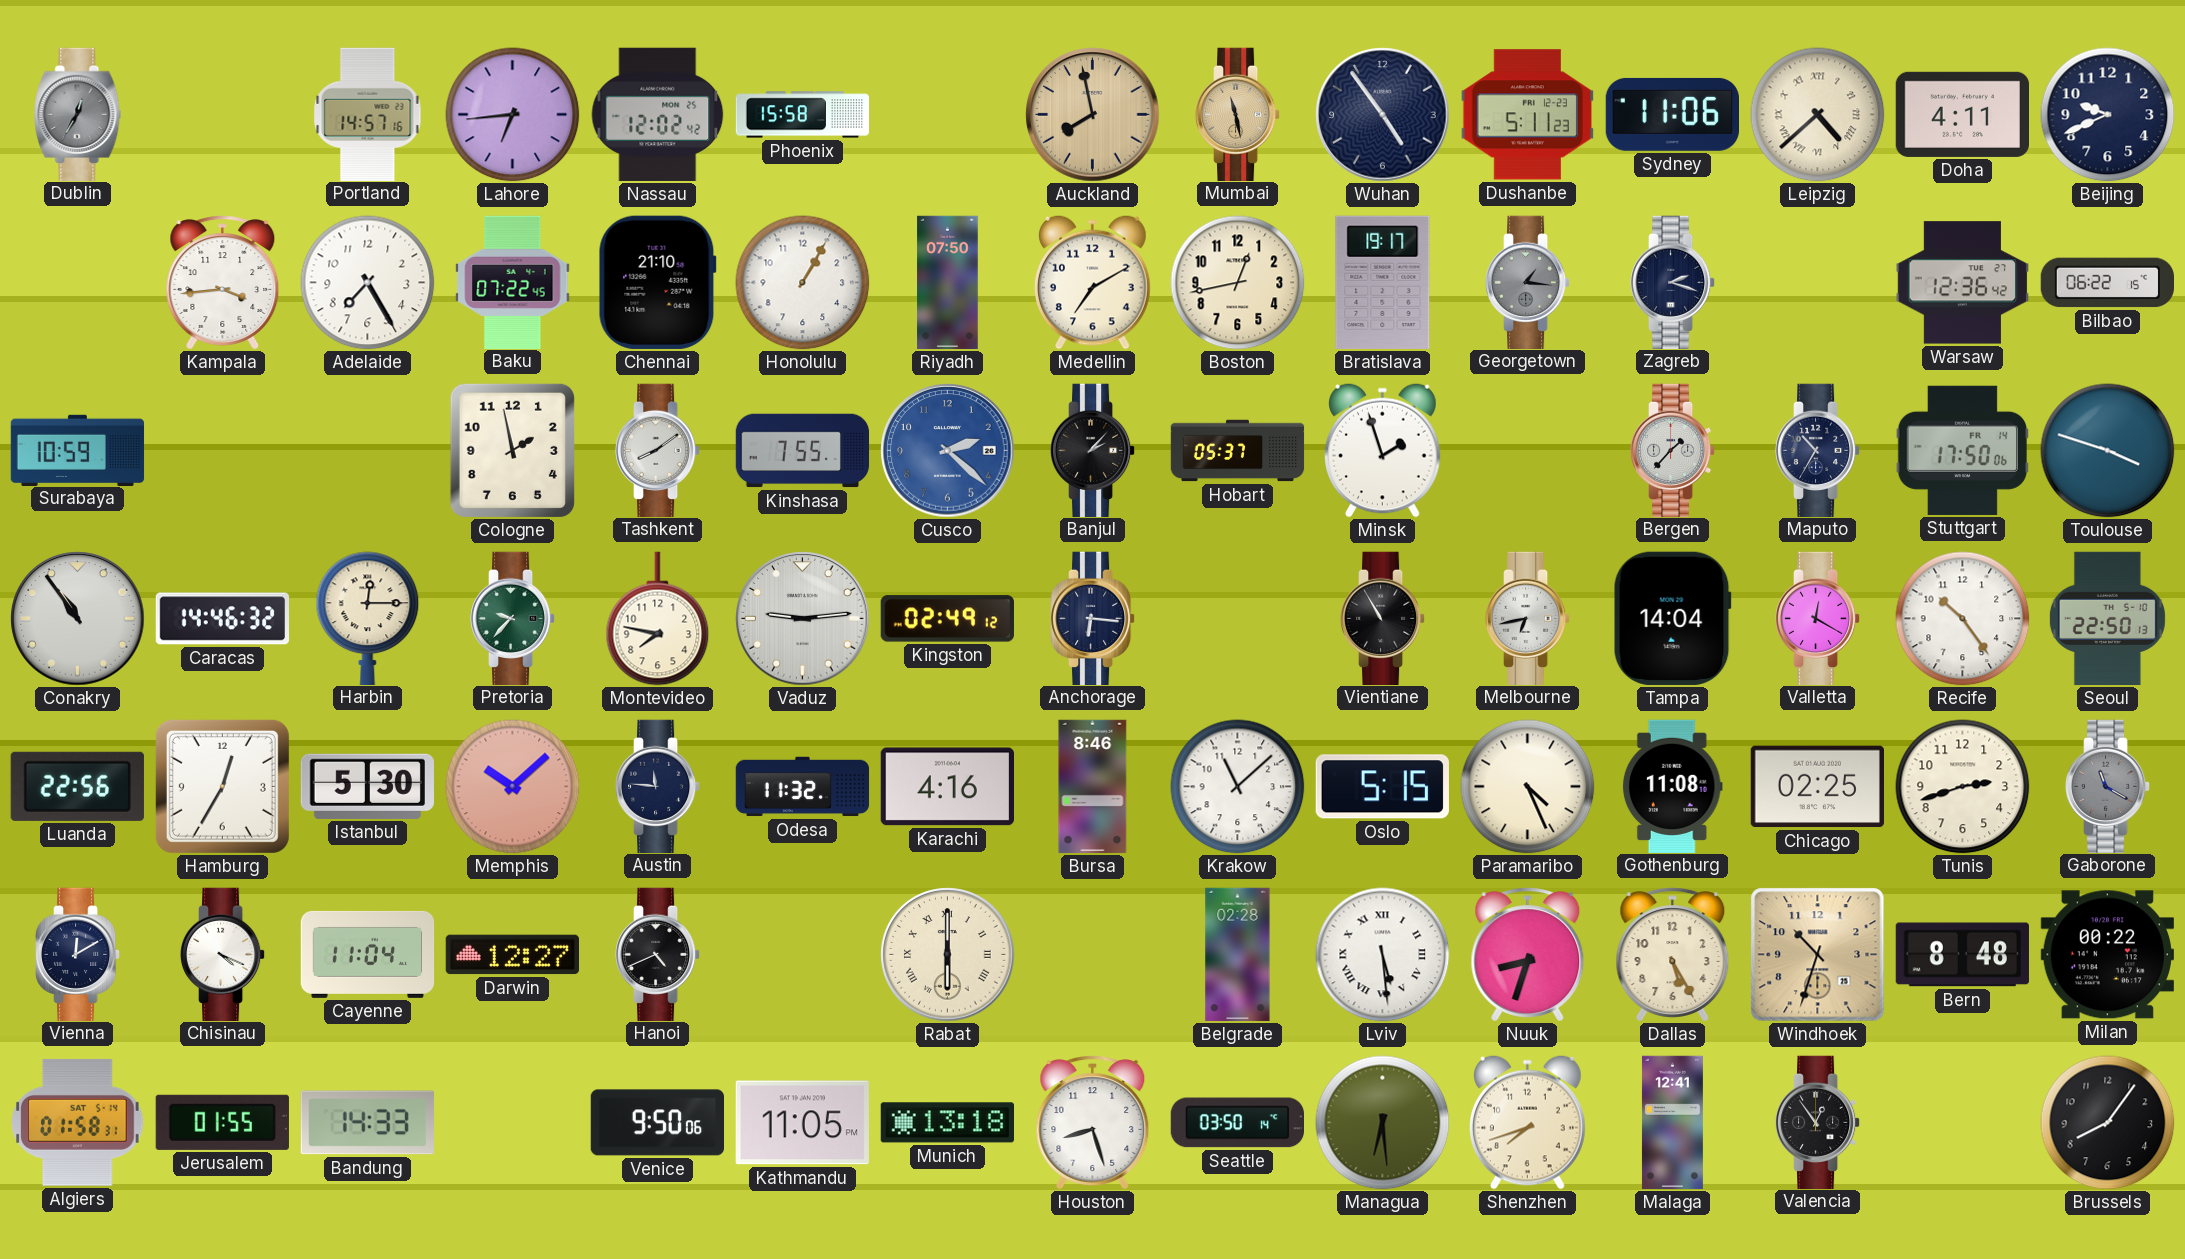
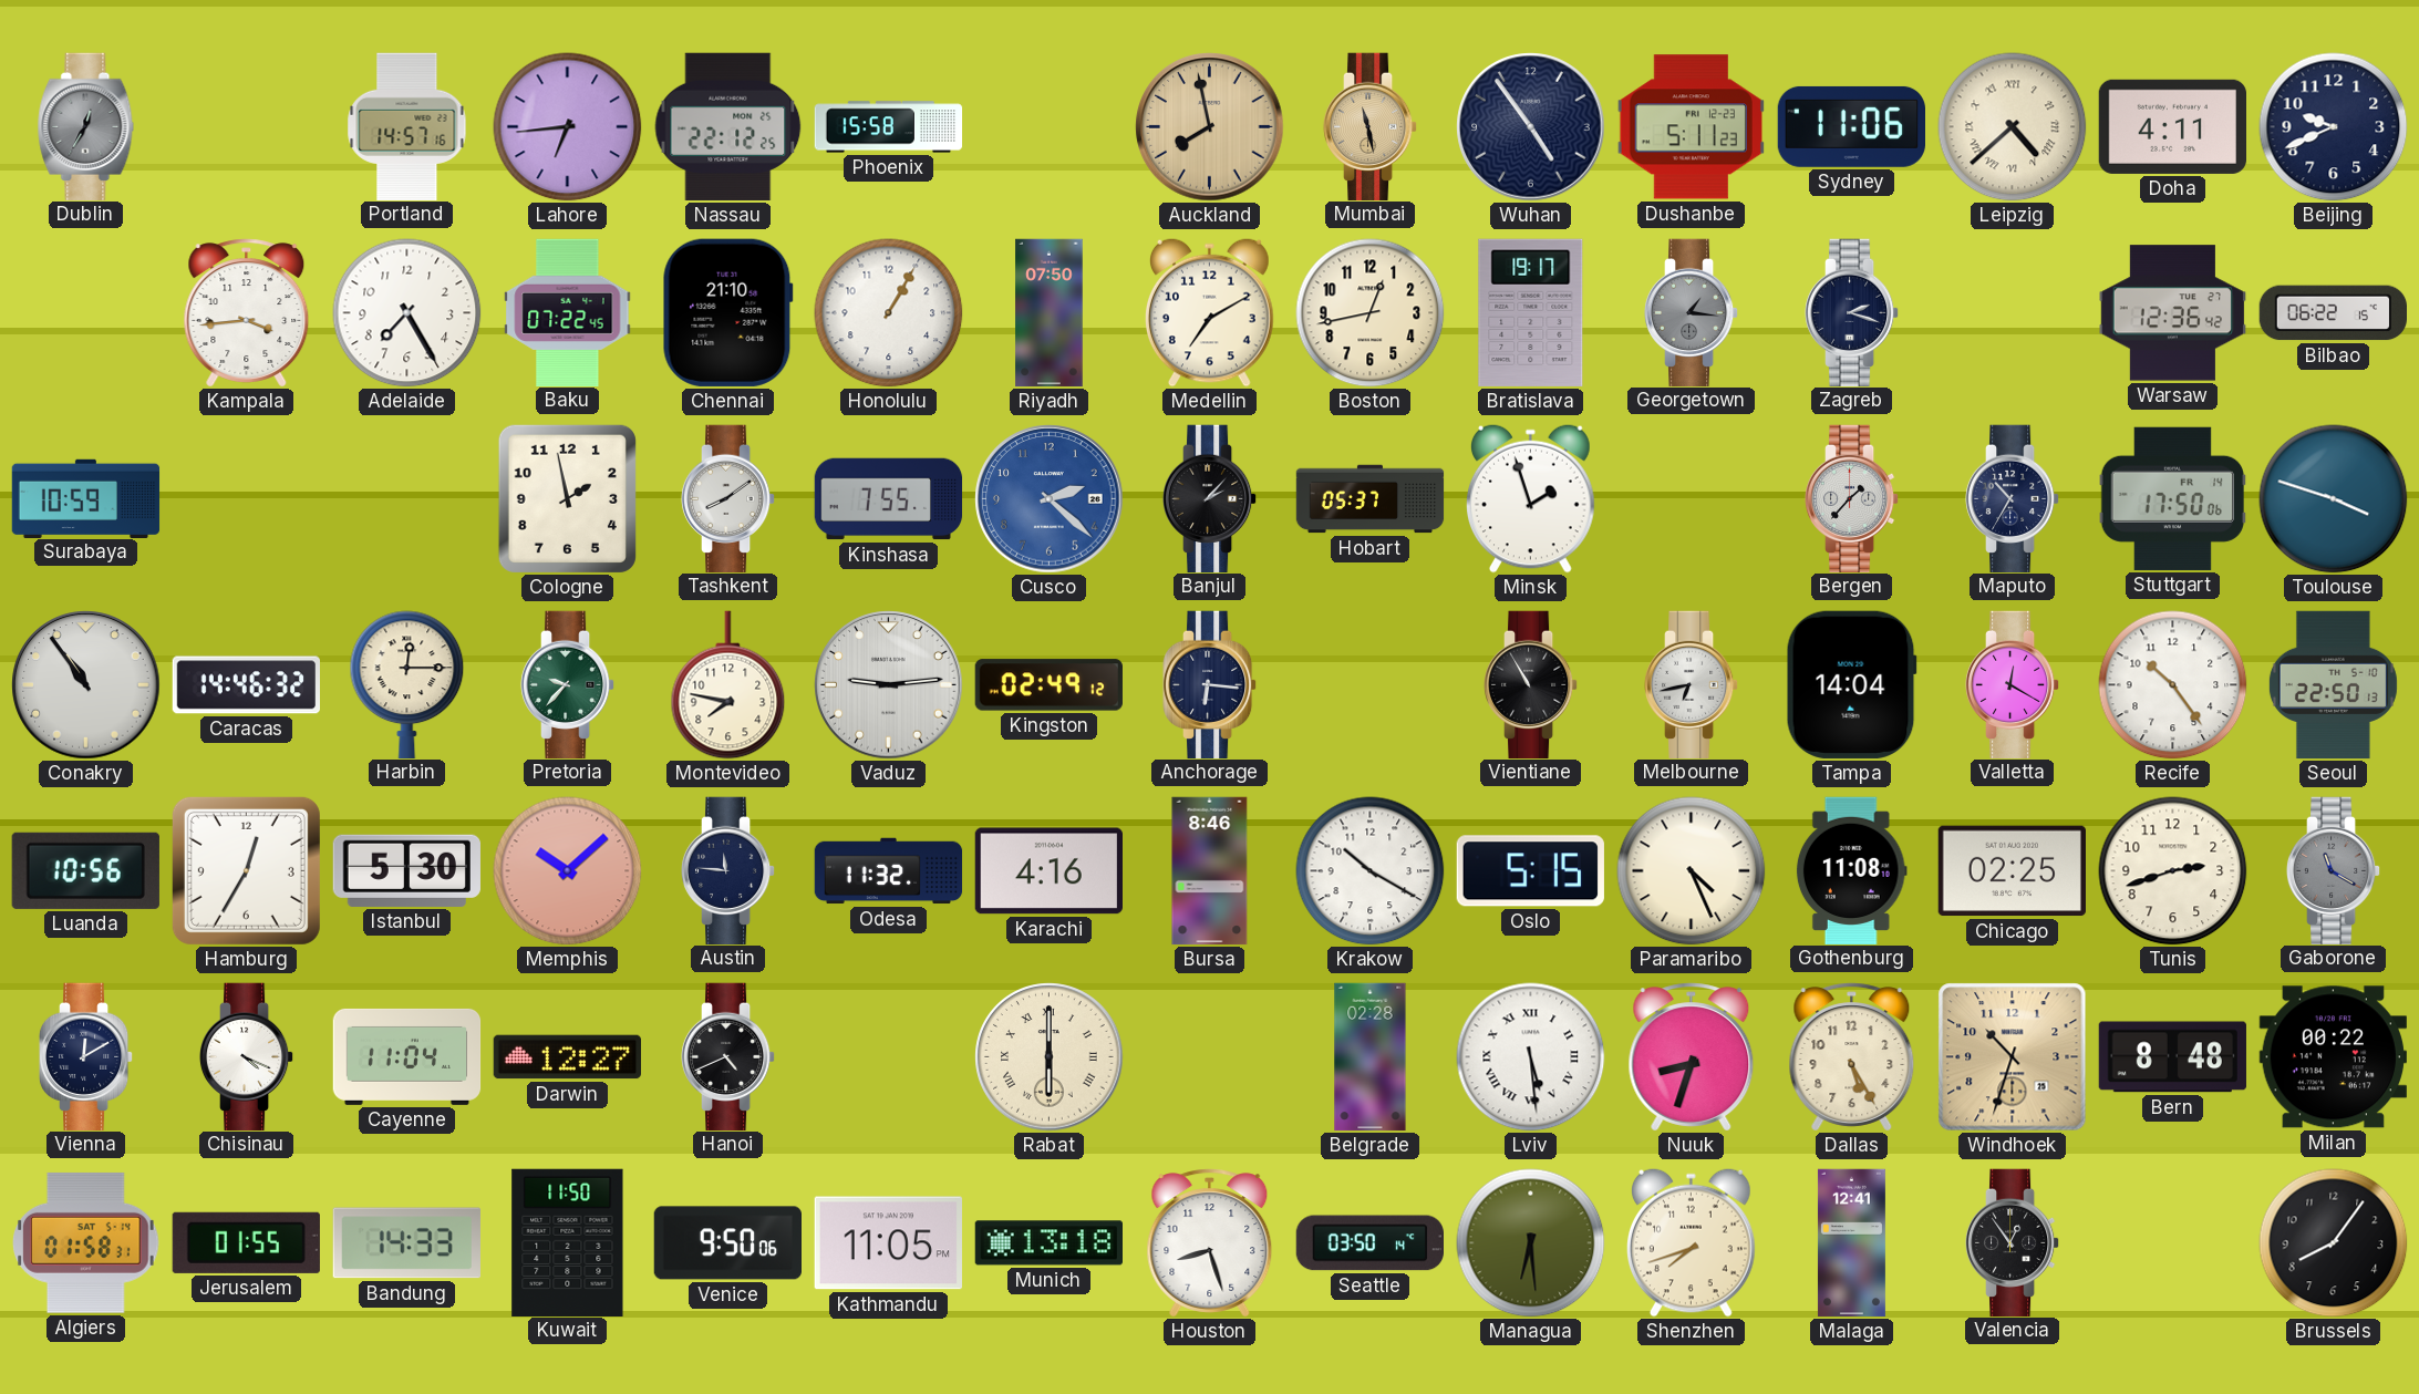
Nassau: 12:02 -> 22:12 (728, 126)
Luanda: 22:56 -> 10:56 (85, 870)
Krakow: 11:08 -> 10:20 (1371, 871)
Kuwait: none -> 11:50 (568, 1242)
